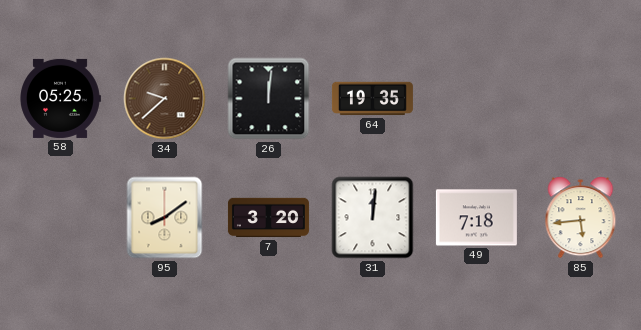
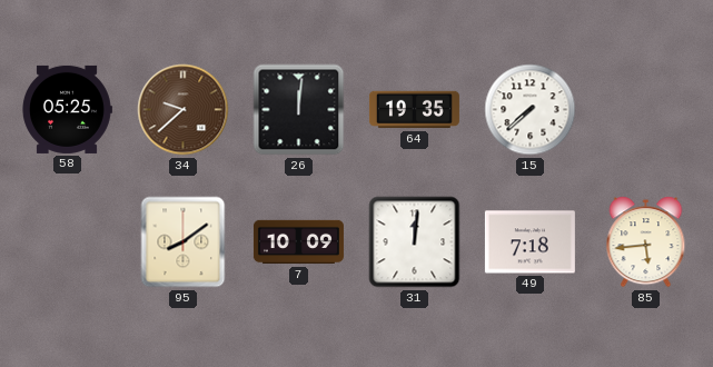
15: none -> 7:38 (531, 110)
7: 3:20 -> 10:09 (298, 242)
